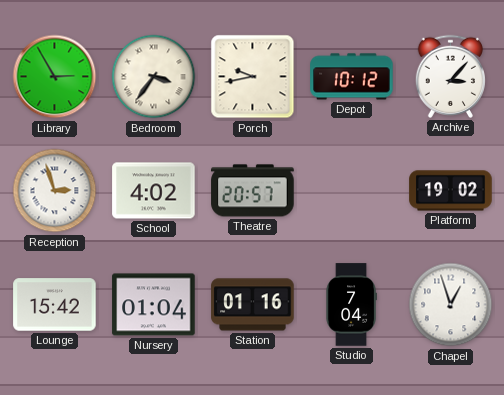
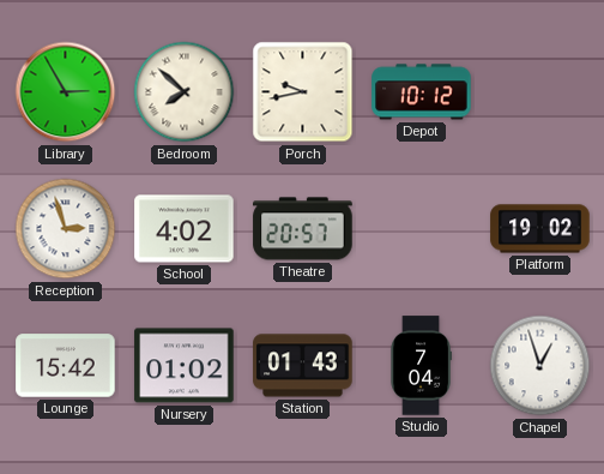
Bedroom: 3:36 -> 7:52 (185, 92)
Archive: 3:07 -> none (450, 76)
Nursery: 01:04 -> 01:02 (185, 366)
Station: 01:16 -> 01:43 (303, 366)
